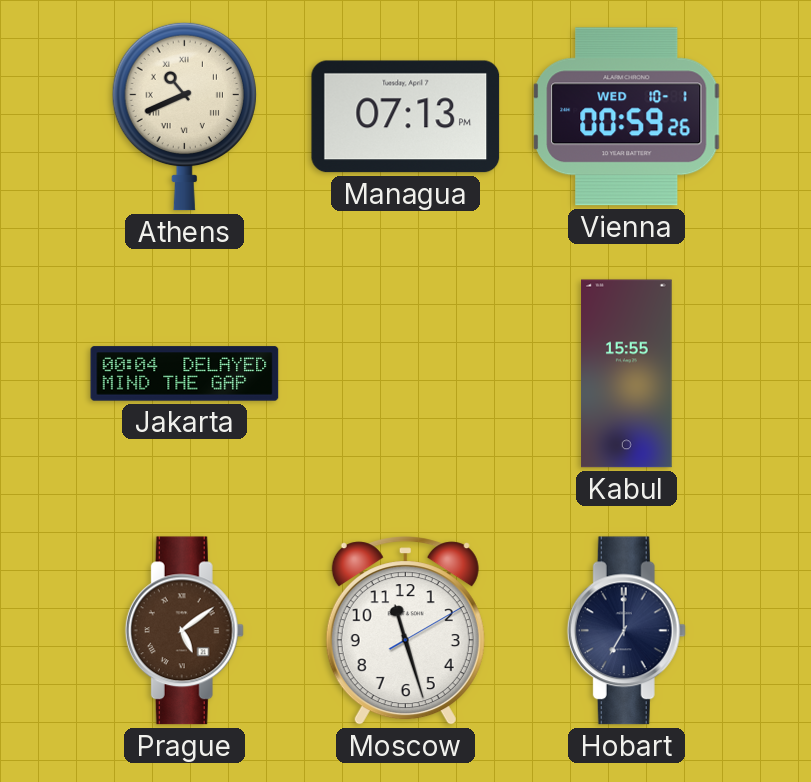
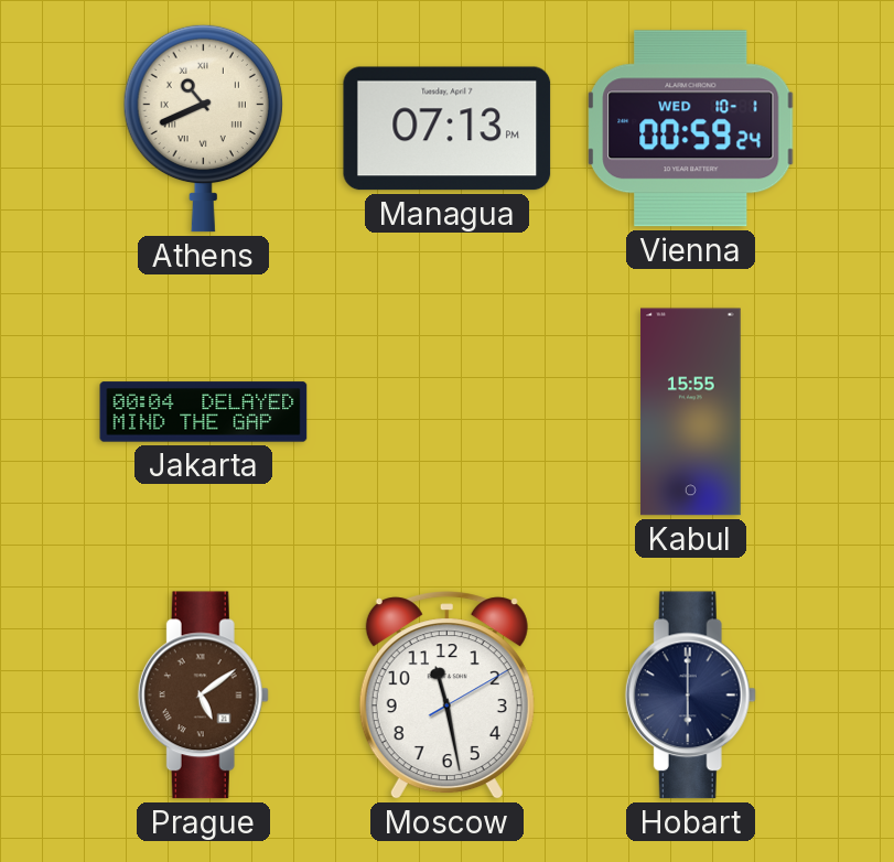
Vienna: 00:59:26 -> 00:59:24 (691, 129)
Moscow: 11:27 -> 11:28 (446, 696)
Hobart: 7:00 -> 6:00 (690, 696)
